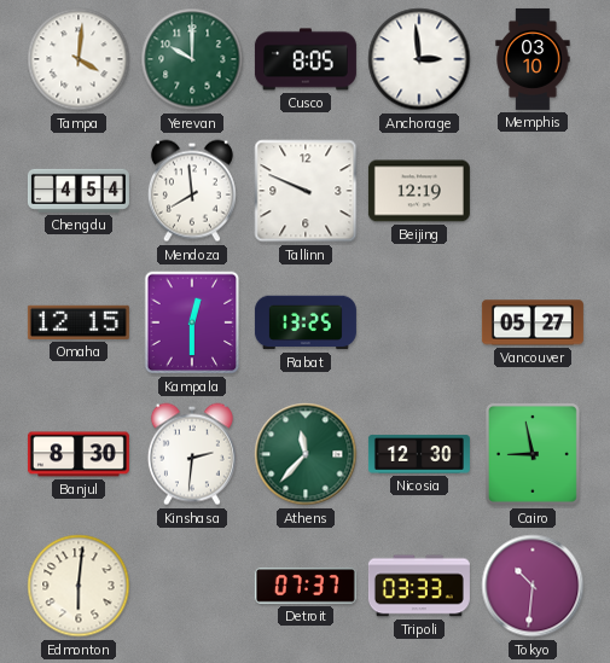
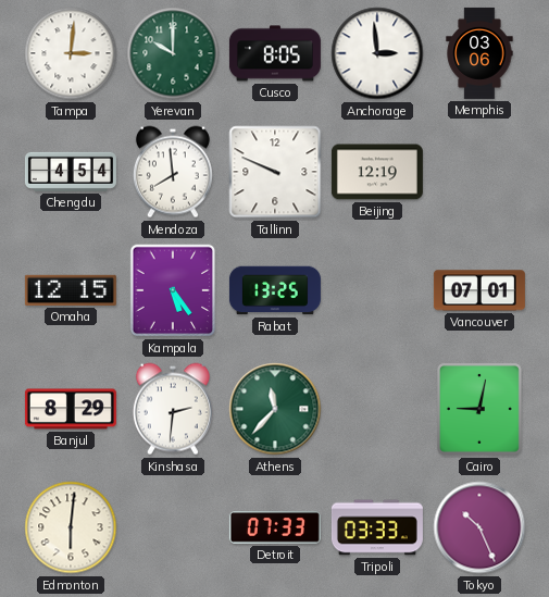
Tampa: 4:01 -> 3:01 (71, 53)
Memphis: 03:10 -> 03:06 (479, 53)
Kampala: 12:30 -> 5:24 (173, 290)
Vancouver: 05:27 -> 07:01 (479, 290)
Banjul: 8:30 -> 8:29 (71, 409)
Nicosia: 12:30 -> none (419, 454)
Cairo: 8:58 -> 9:02 (479, 409)
Detroit: 07:37 -> 07:33 (275, 527)
Tokyo: 10:31 -> 10:26 (479, 527)
